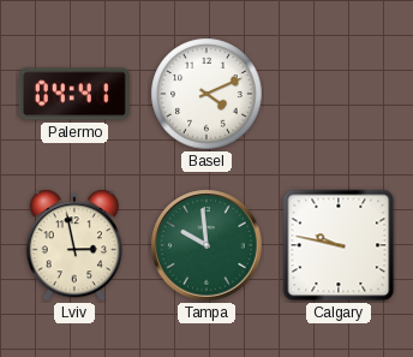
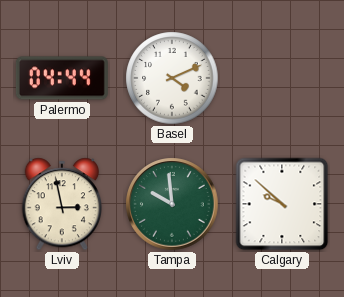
Palermo: 04:41 -> 04:44 (62, 78)
Calgary: 9:47 -> 9:52 (282, 204)
